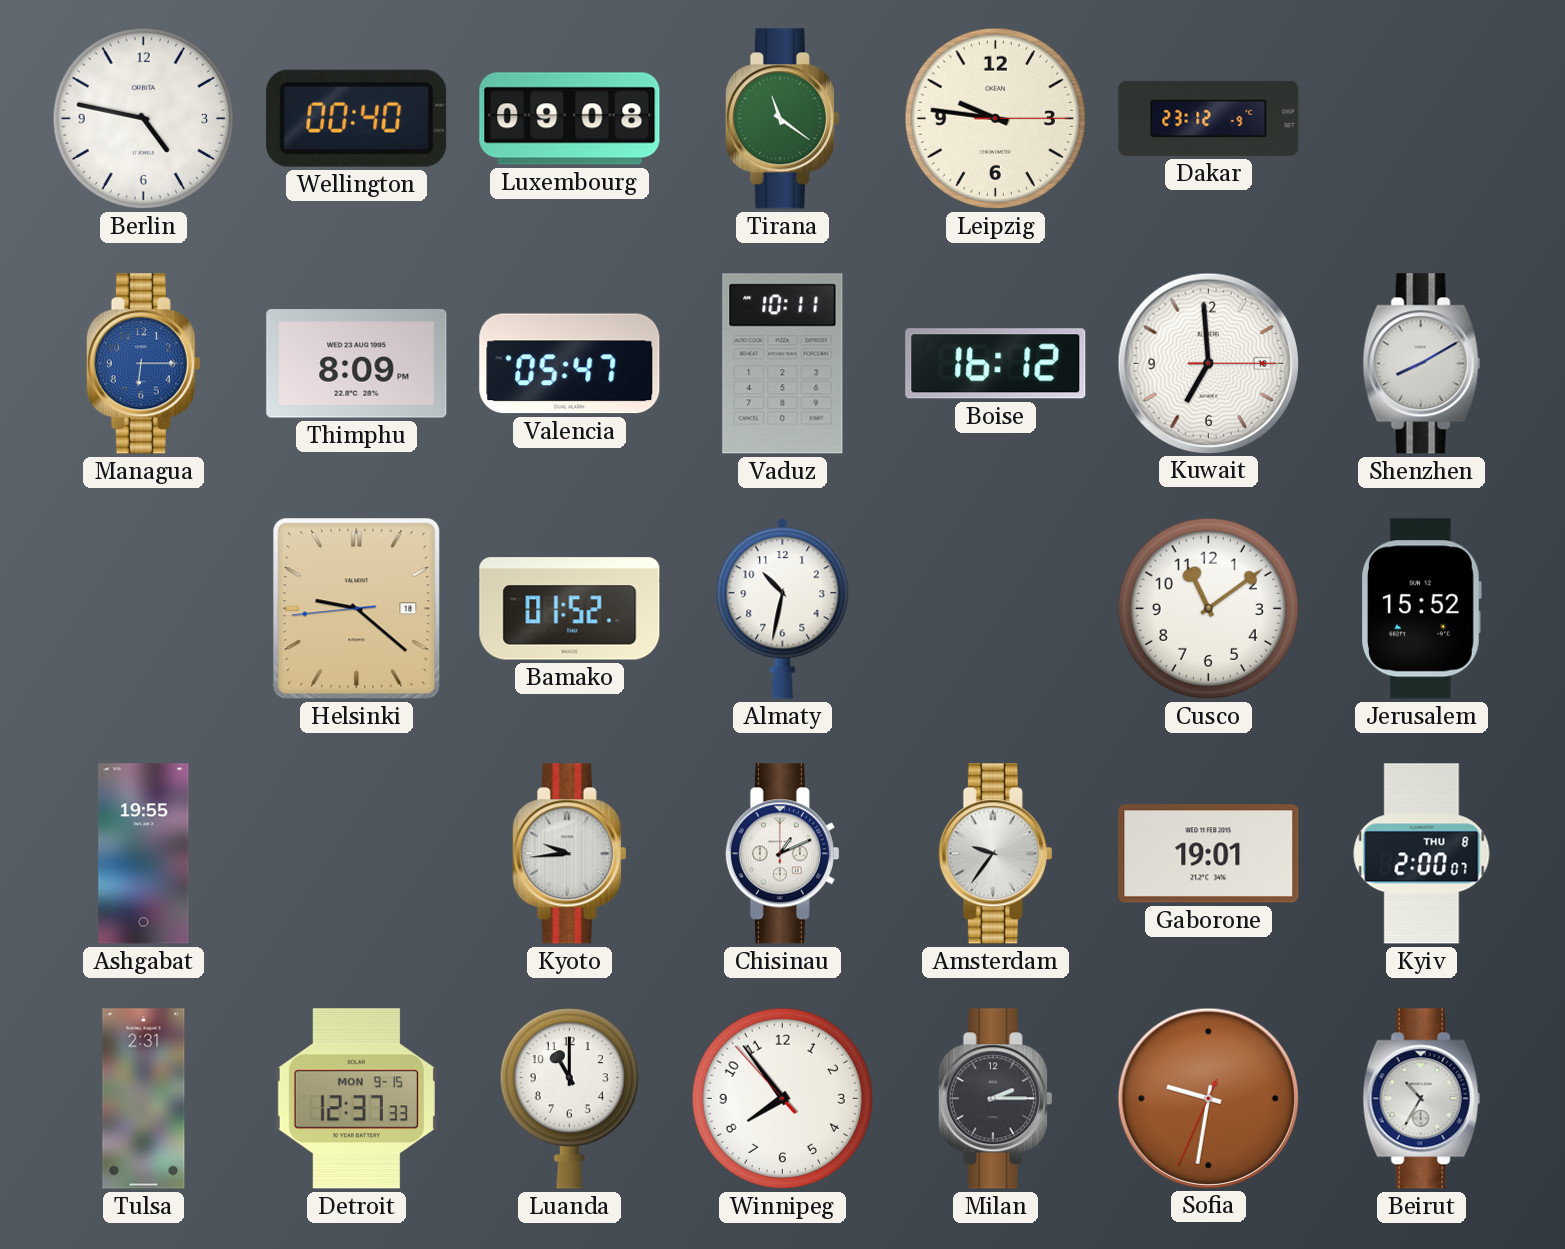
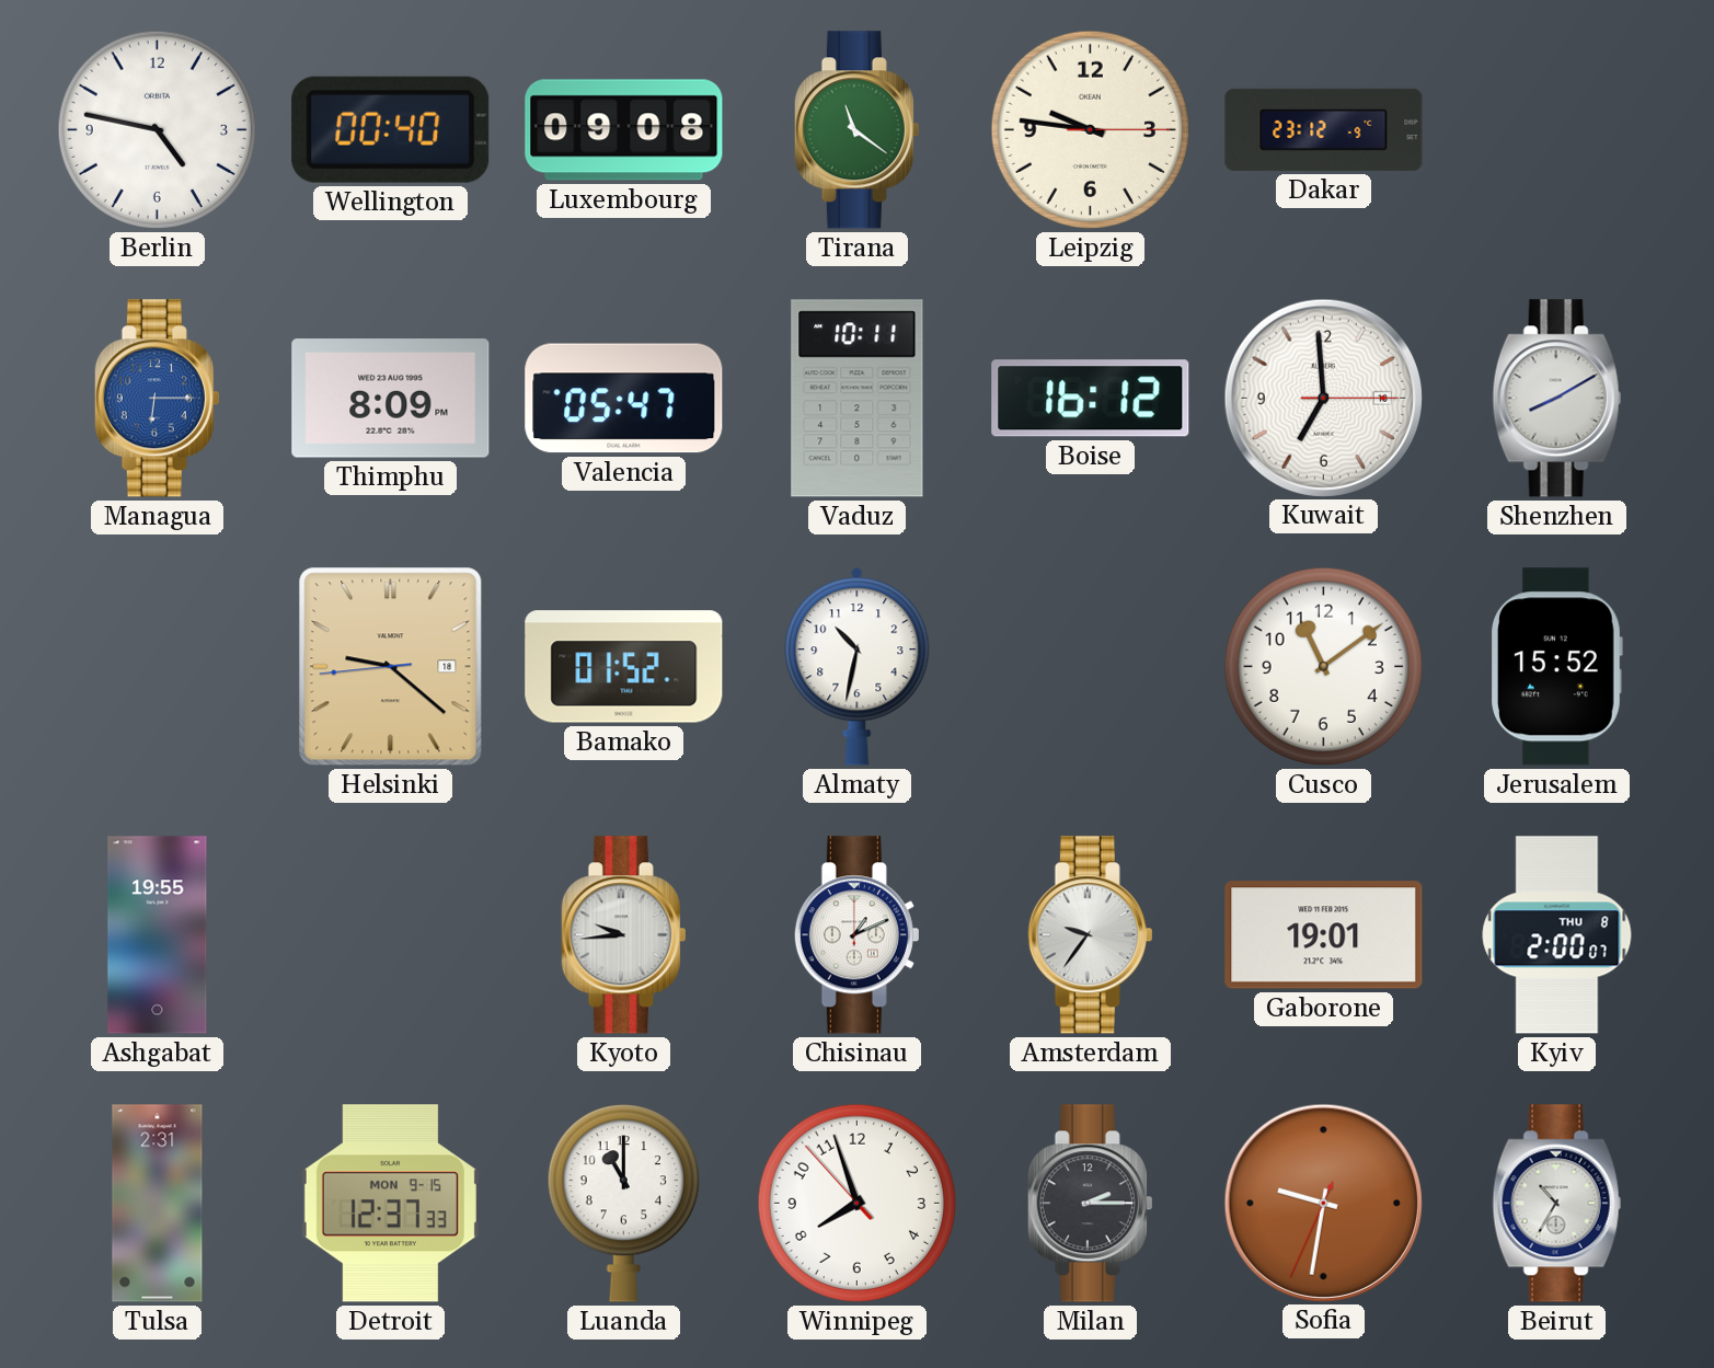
Winnipeg: 7:53 -> 7:56 (856, 1203)
